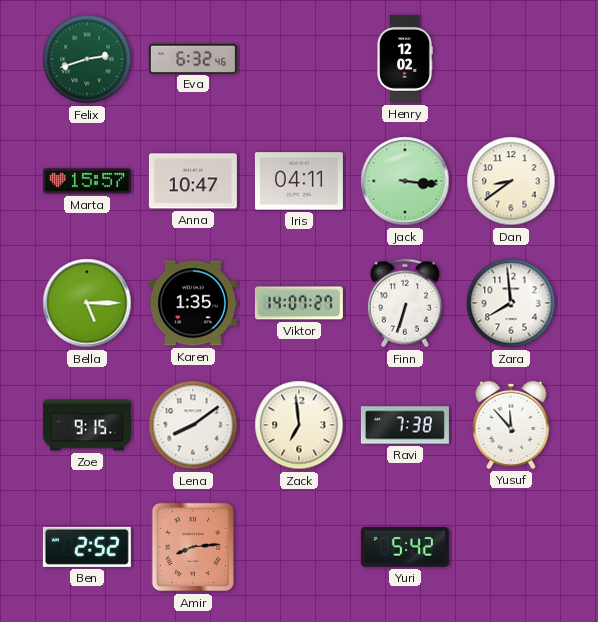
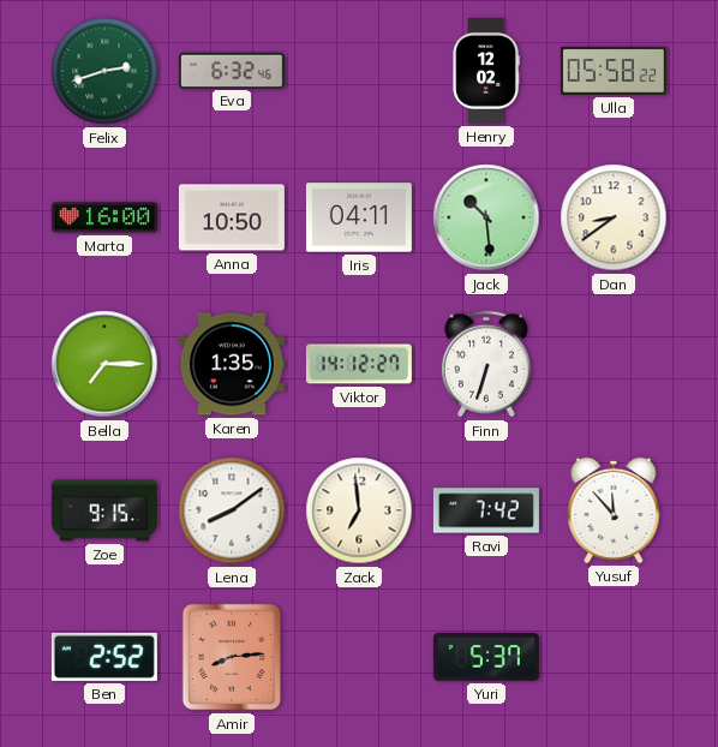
Ulla: none -> 05:58 (614, 71)
Marta: 15:57 -> 16:00 (104, 217)
Anna: 10:47 -> 10:50 (232, 217)
Jack: 3:16 -> 10:29 (486, 217)
Bella: 5:15 -> 7:15 (104, 364)
Viktor: 14:07 -> 14:12 (359, 364)
Zara: 7:59 -> none (511, 303)
Ravi: 7:38 -> 7:42 (486, 510)
Yuri: 5:42 -> 5:37 (486, 658)
